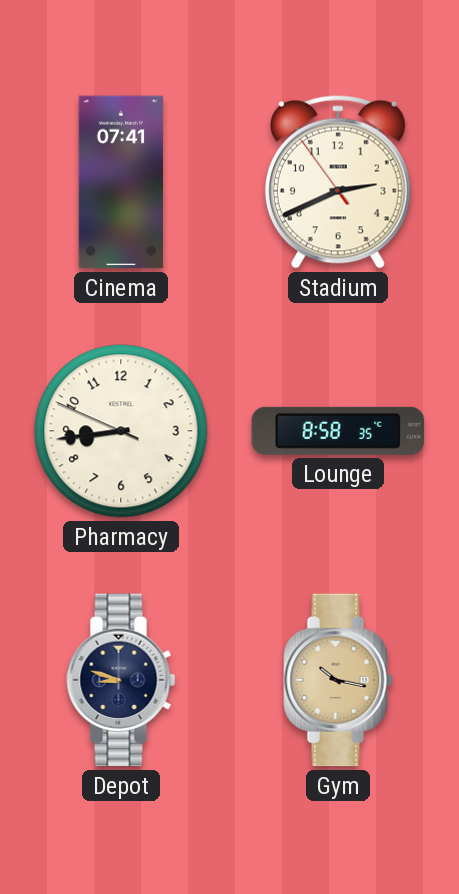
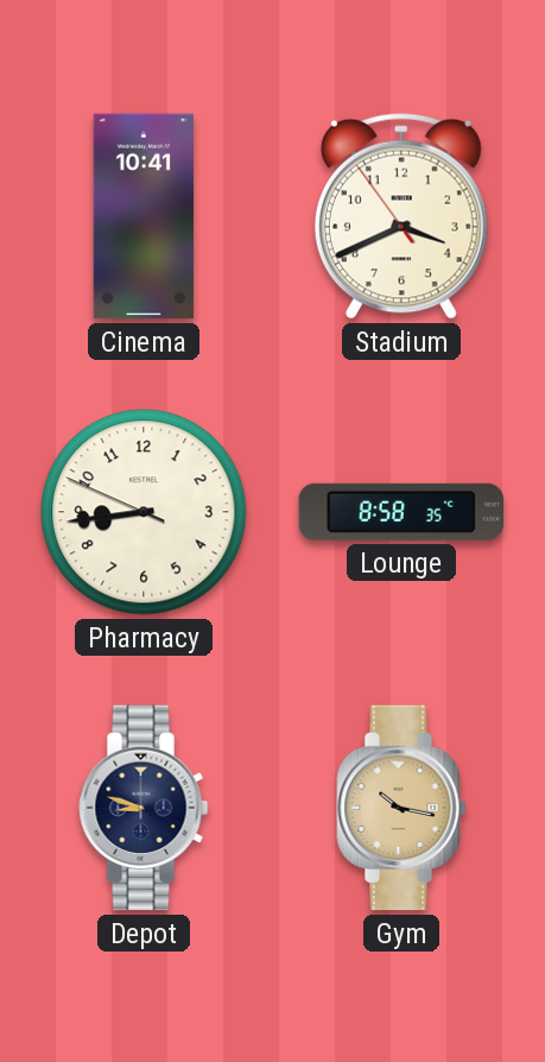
Cinema: 07:41 -> 10:41 (142, 216)
Stadium: 2:40 -> 3:40 (401, 216)
